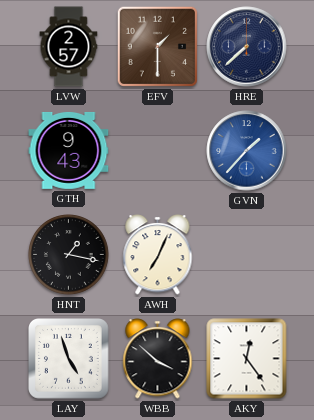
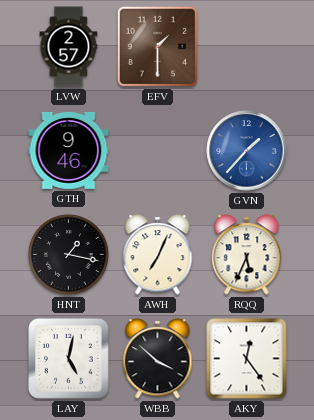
HRE: 7:38 -> none (247, 47)
GTH: 9:43 -> 9:46 (69, 150)
RQQ: none -> 5:34 (247, 255)
LAY: 4:57 -> 5:02 (69, 359)
